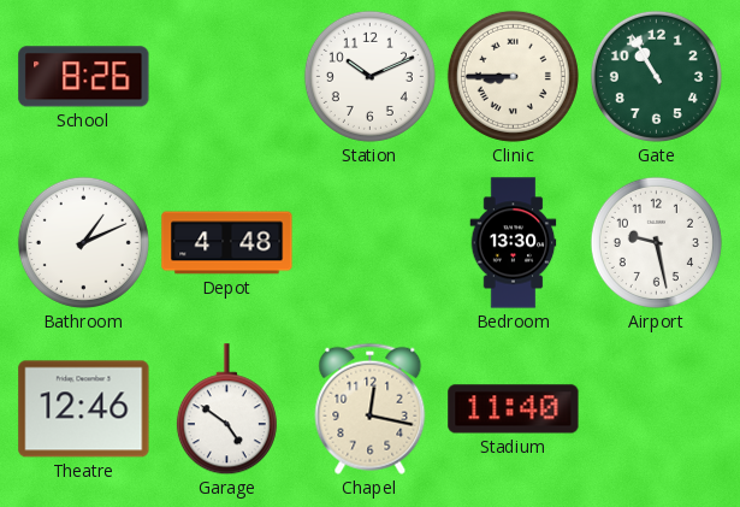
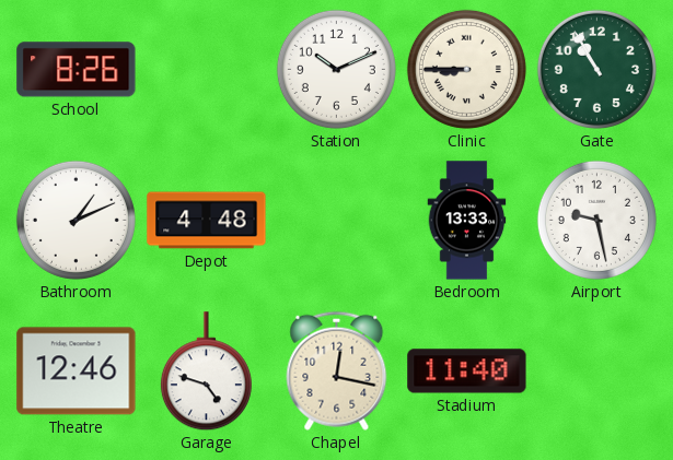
Bedroom: 13:30 -> 13:33 (467, 221)
Garage: 4:51 -> 4:48 (206, 371)
